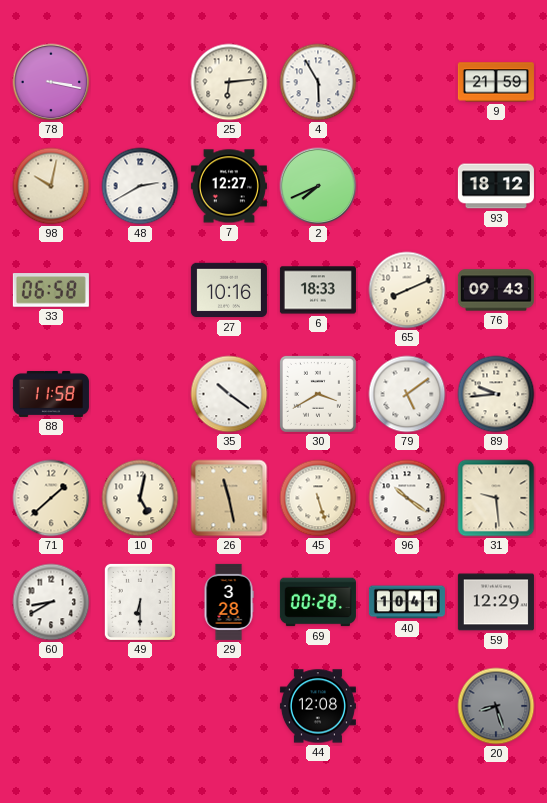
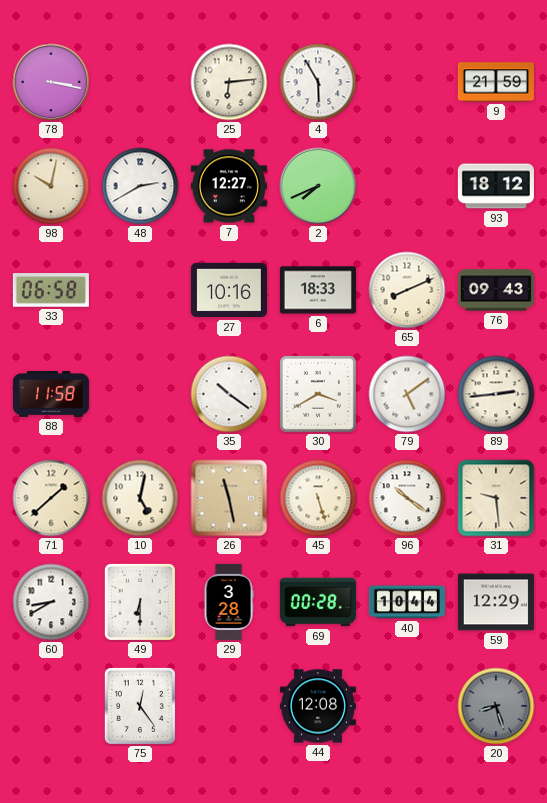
89: 9:44 -> 2:44 (496, 394)
40: 10:41 -> 10:44 (407, 602)
75: none -> 12:24 (140, 706)
